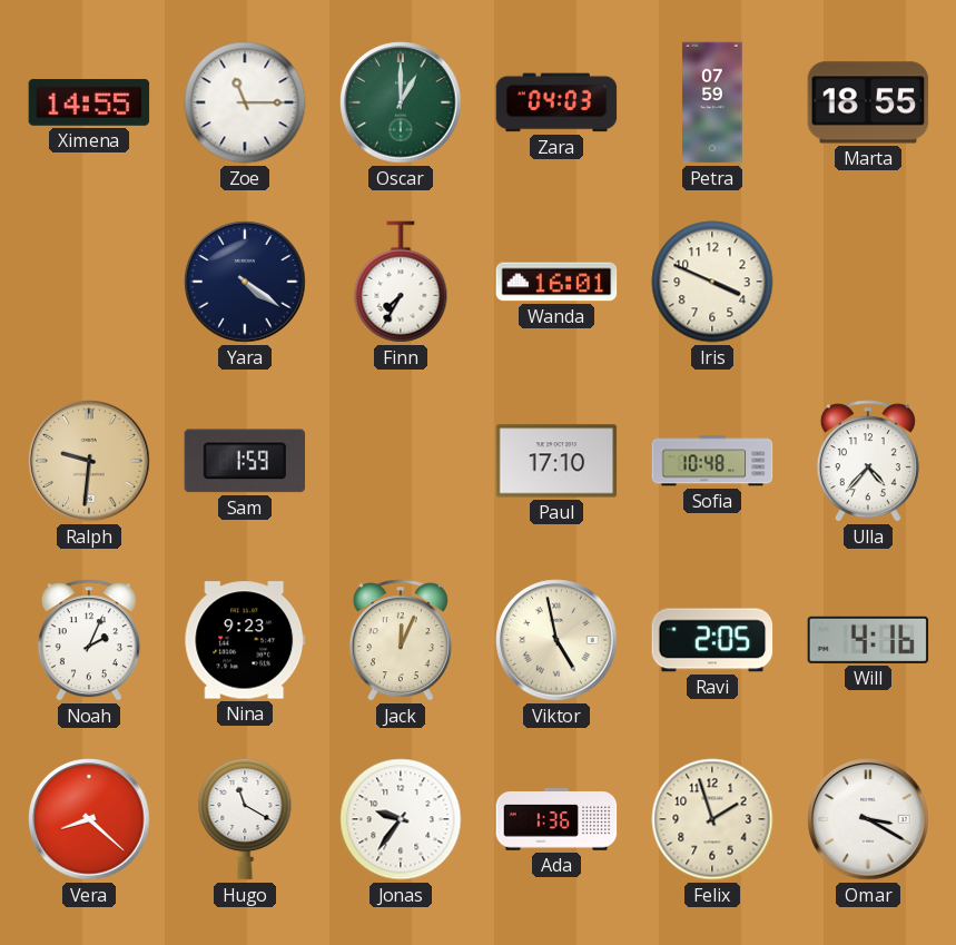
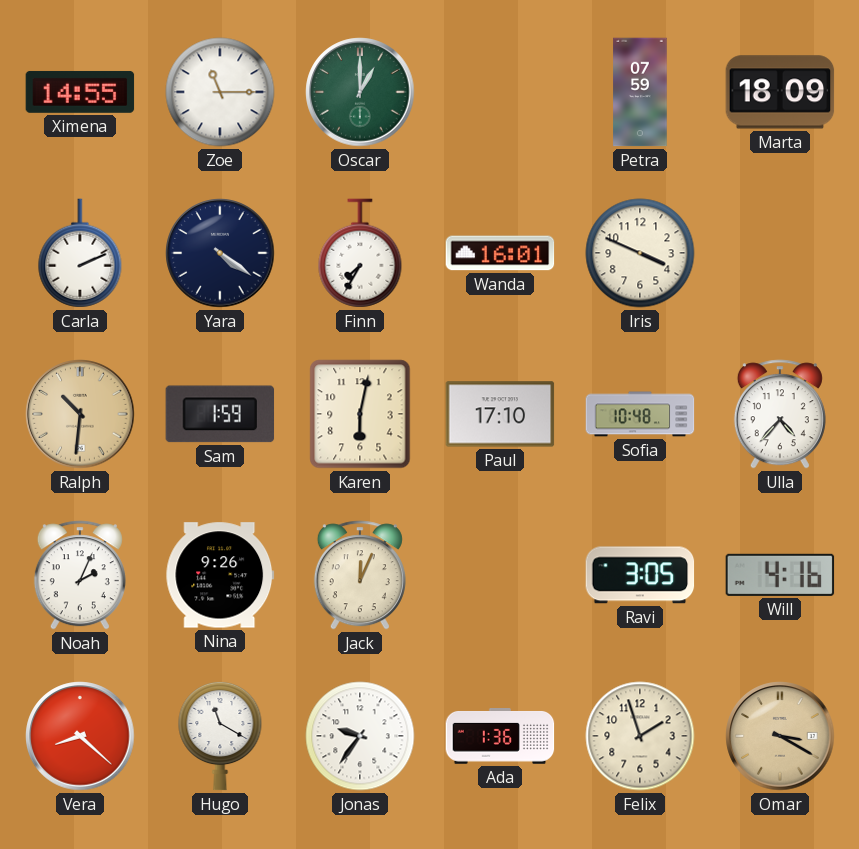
Zara: 04:03 -> none (556, 102)
Marta: 18:55 -> 18:09 (780, 92)
Carla: none -> 2:11 (80, 253)
Ralph: 9:31 -> 10:31 (80, 414)
Karen: none -> 6:02 (360, 414)
Nina: 9:23 -> 9:26 (220, 575)
Viktor: 4:58 -> none (556, 640)
Ravi: 2:05 -> 3:05 (640, 575)
Omar dial: white -> champagne (780, 736)
